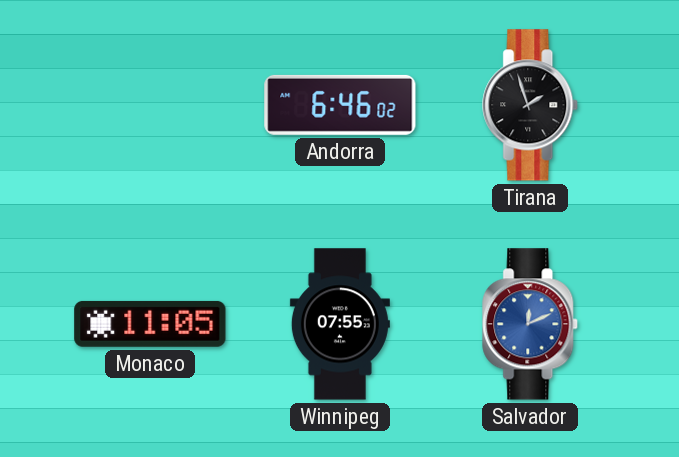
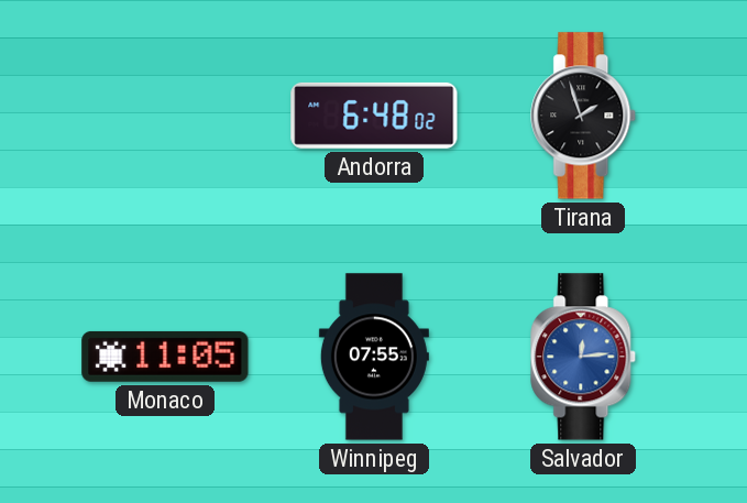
Andorra: 6:46 -> 6:48 (374, 116)
Salvador: 12:11 -> 12:14 (584, 357)
